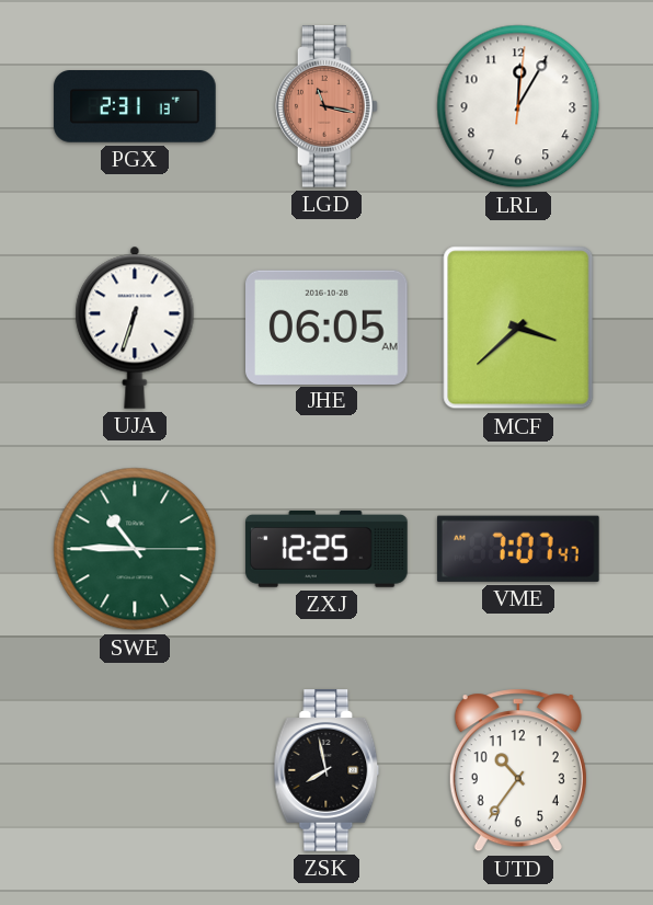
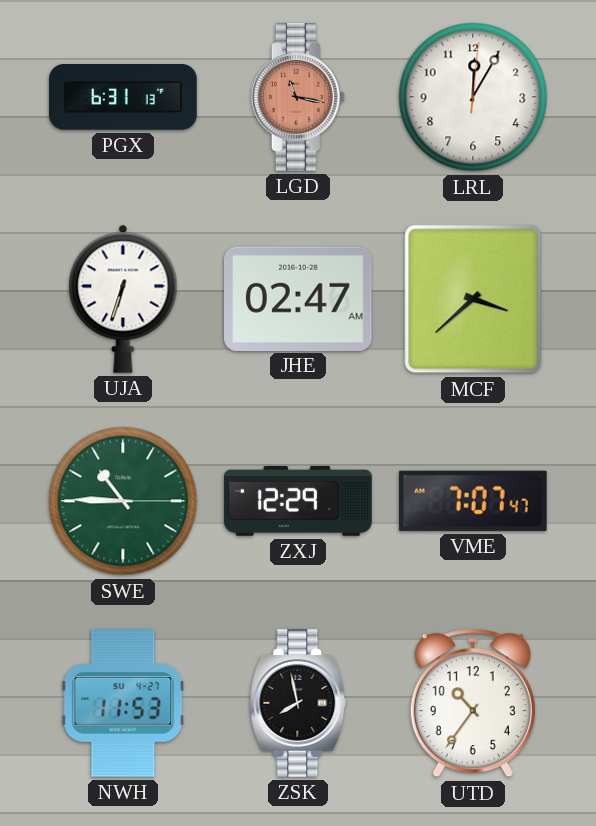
PGX: 2:31 -> 6:31 (123, 98)
JHE: 06:05 -> 02:47 (299, 298)
ZXJ: 12:25 -> 12:29 (298, 502)
NWH: none -> 11:53 (123, 704)
